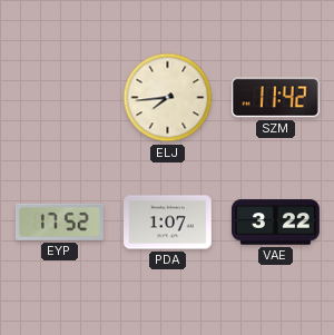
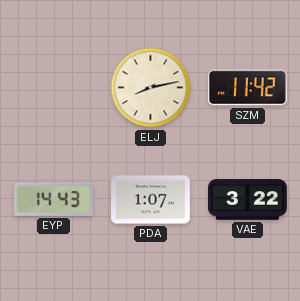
ELJ: 7:44 -> 8:13 (151, 88)
EYP: 17:52 -> 14:43 (53, 199)
